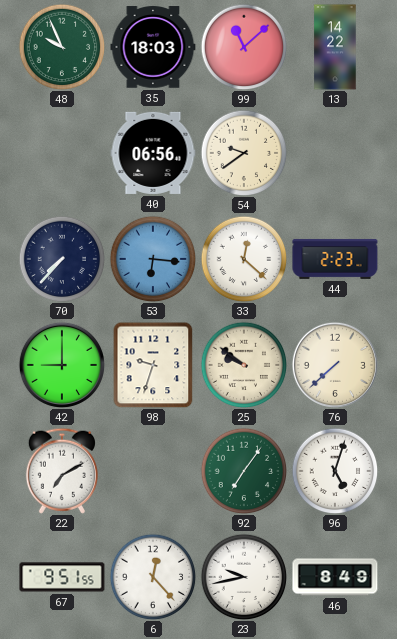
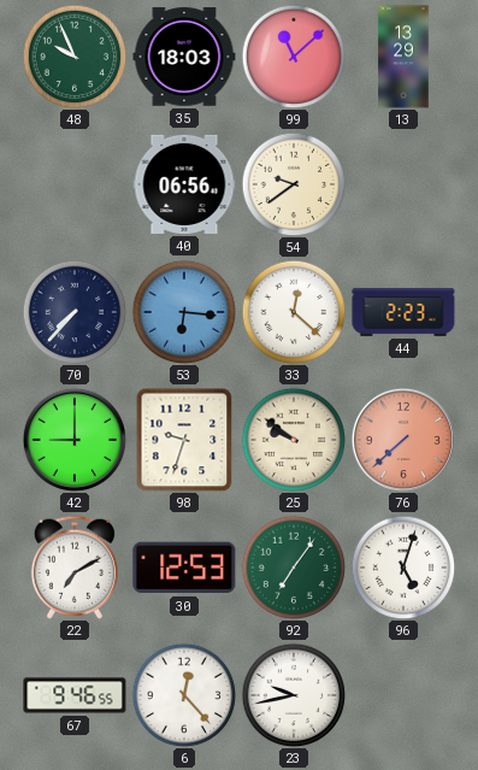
13: 14:22 -> 13:29 (403, 57)
76 dial: cream -> salmon (402, 439)
30: none -> 12:53 (184, 568)
67: 9:51 -> 9:46 (75, 695)
46: 8:49 -> none (335, 577)
